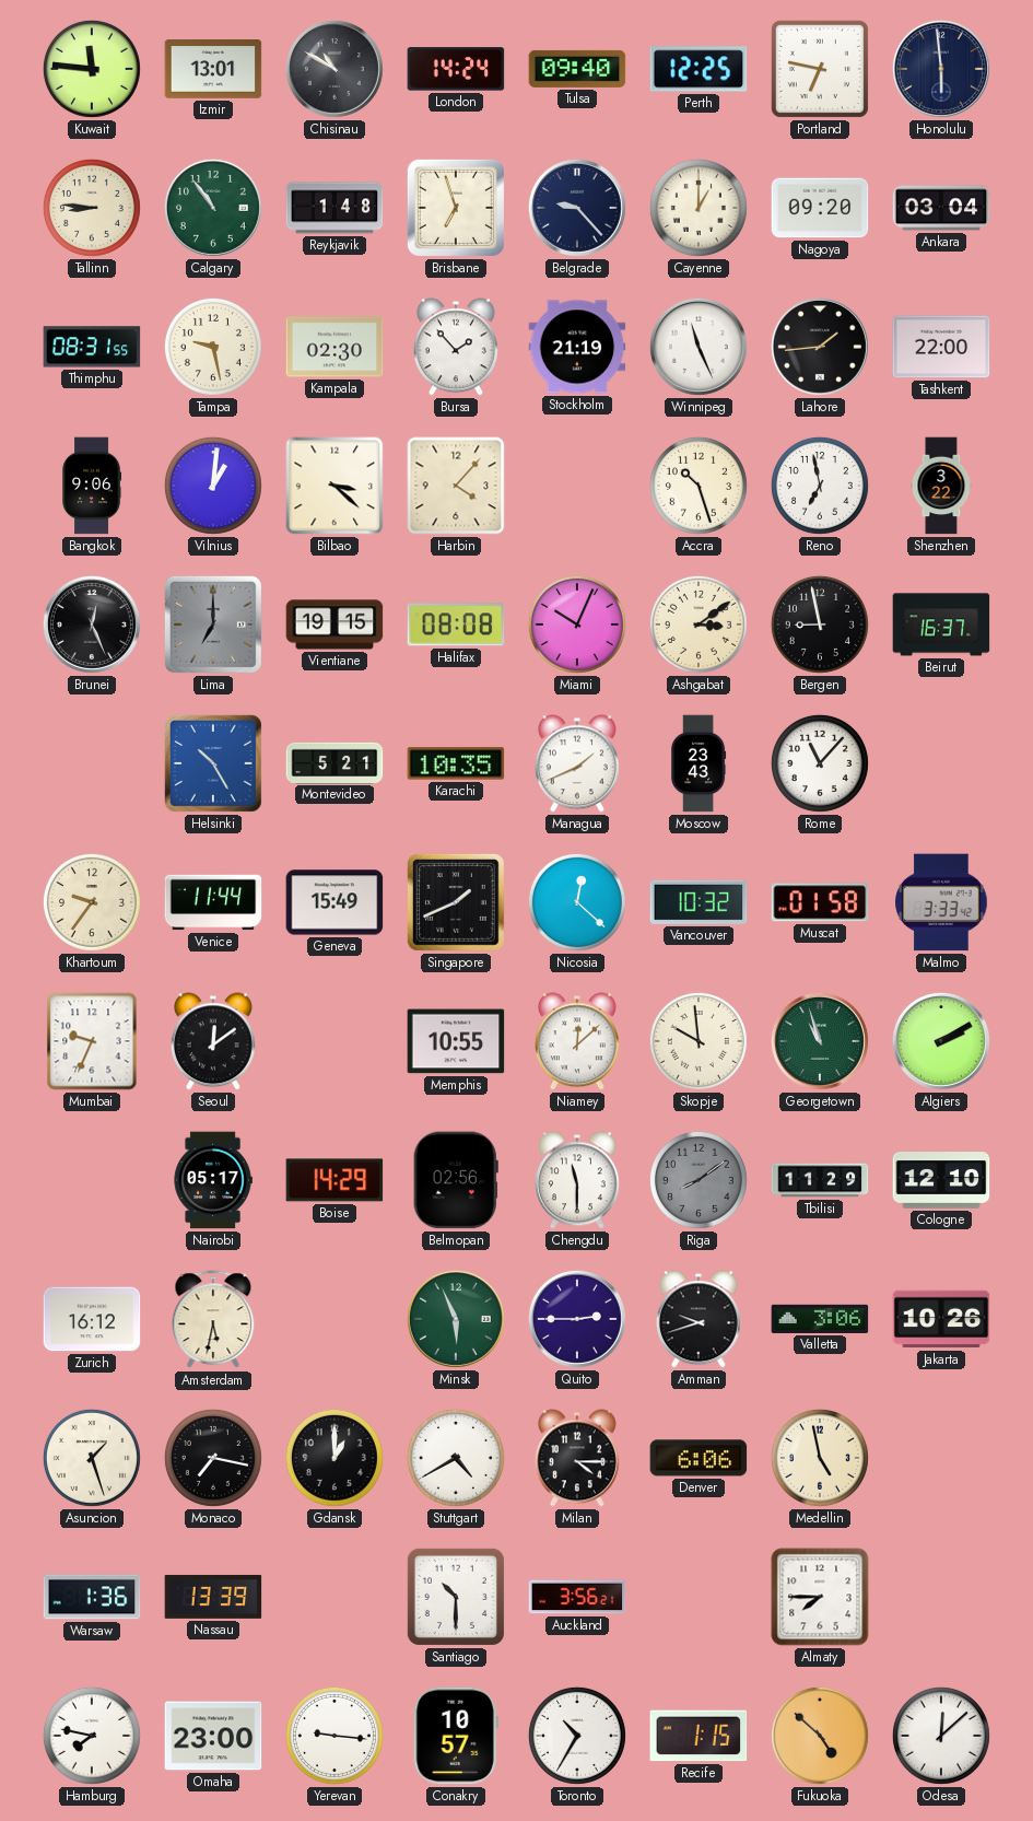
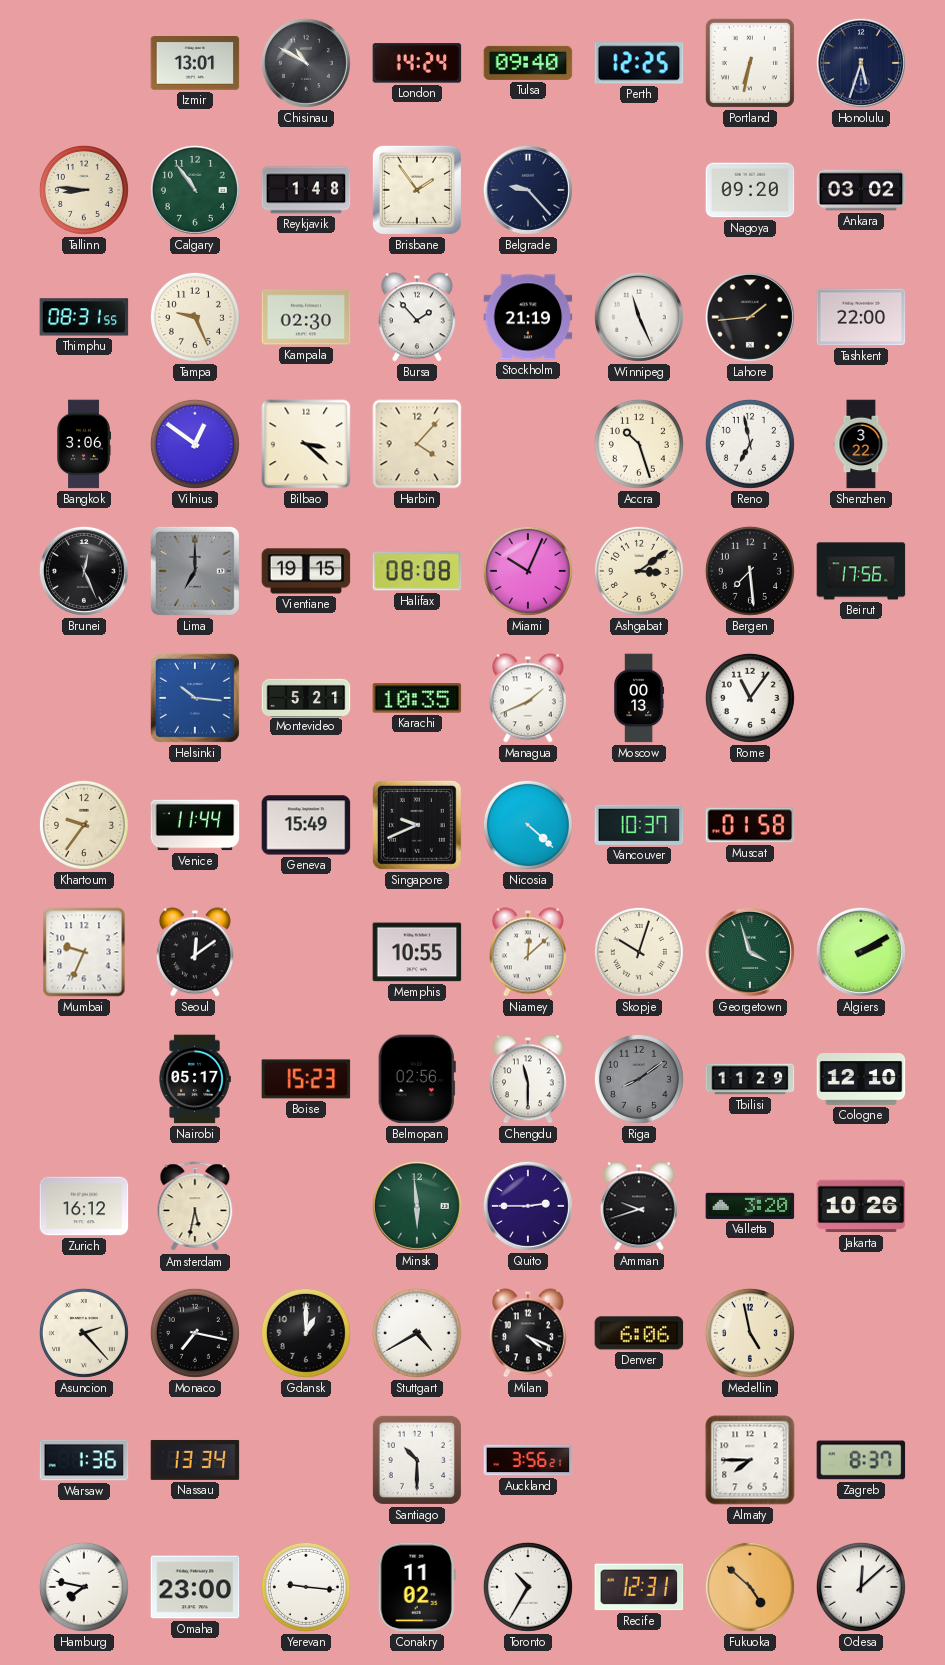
Kuwait: 11:46 -> none (92, 69)
Portland: 6:47 -> 6:32 (750, 63)
Honolulu: 5:59 -> 5:33 (861, 63)
Brisbane: 6:57 -> 1:54 (417, 190)
Cayenne: 1:00 -> none (699, 208)
Ankara: 03:04 -> 03:02 (861, 190)
Tampa: 9:28 -> 9:26 (195, 317)
Bangkok: 9:06 -> 3:06 (84, 444)
Vilnius: 1:01 -> 12:51 (195, 444)
Bergen: 8:58 -> 7:29 (750, 571)
Beirut: 16:37 -> 17:56 (861, 571)
Helsinki: 10:25 -> 10:16 (195, 698)
Moscow: 23:43 -> 00:13 (640, 698)
Rome: 11:07 -> 11:06 (750, 698)
Singapore: 1:41 -> 9:41 (417, 825)
Nicosia: 12:22 -> 4:22 (528, 825)
Vancouver: 10:32 -> 10:37 (639, 825)
Malmo: 3:33 -> none (941, 902)
Skopje: 9:59 -> 10:03 (639, 952)
Georgetown: 10:57 -> 3:57 (750, 952)
Boise: 14:29 -> 15:23 (306, 1079)
Minsk: 5:56 -> 5:59 (417, 1206)
Valletta: 3:06 -> 3:20 (750, 1206)
Asuncion: 1:27 -> 2:23 (84, 1333)
Milan: 4:15 -> 4:19 (528, 1333)
Nassau: 13:39 -> 13:34 (195, 1460)
Zagreb: none -> 8:37 (861, 1460)
Conakry: 10:57 -> 11:02 (417, 1587)
Recife: 1:15 -> 12:31 (639, 1587)
